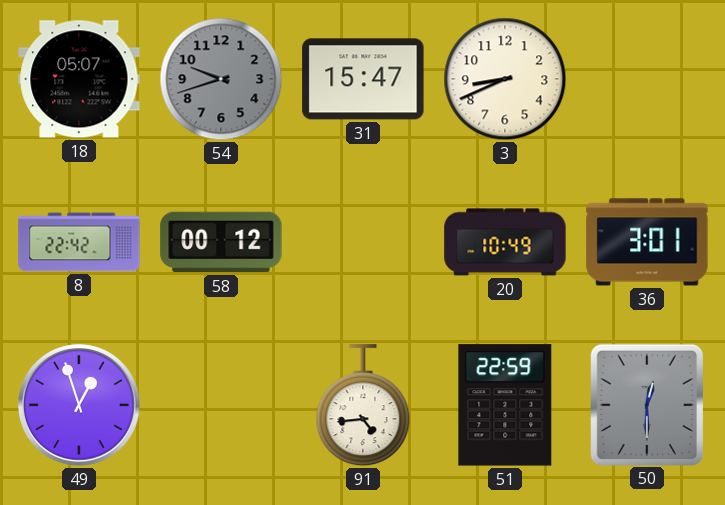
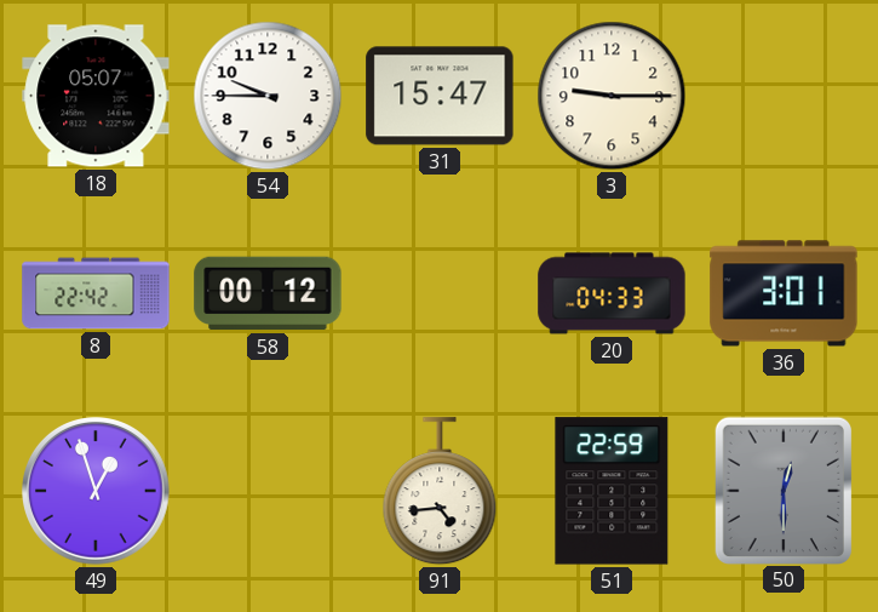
54: 9:42 -> 9:45 (268, 96)
54 dial: grey -> white (268, 96)
3: 8:41 -> 9:15 (612, 96)
20: 10:49 -> 04:33 (612, 293)
